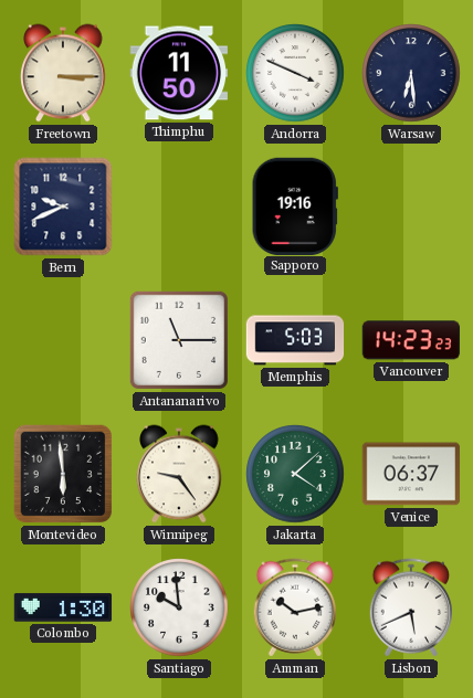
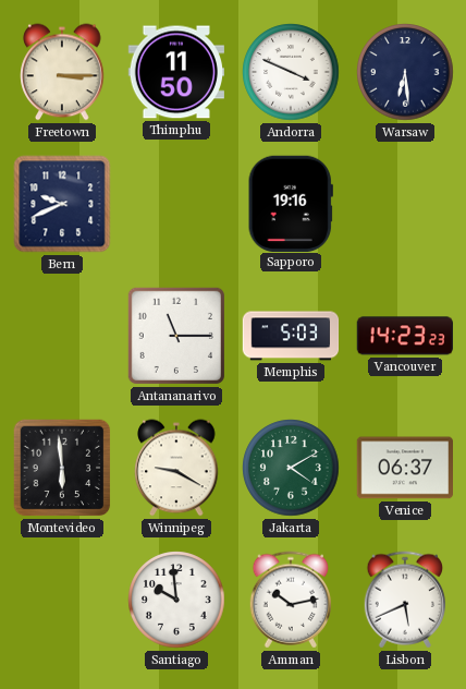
Winnipeg: 9:24 -> 9:20 (176, 468)
Jakarta: 4:08 -> 4:10 (291, 468)
Colombo: 1:30 -> none (63, 607)
